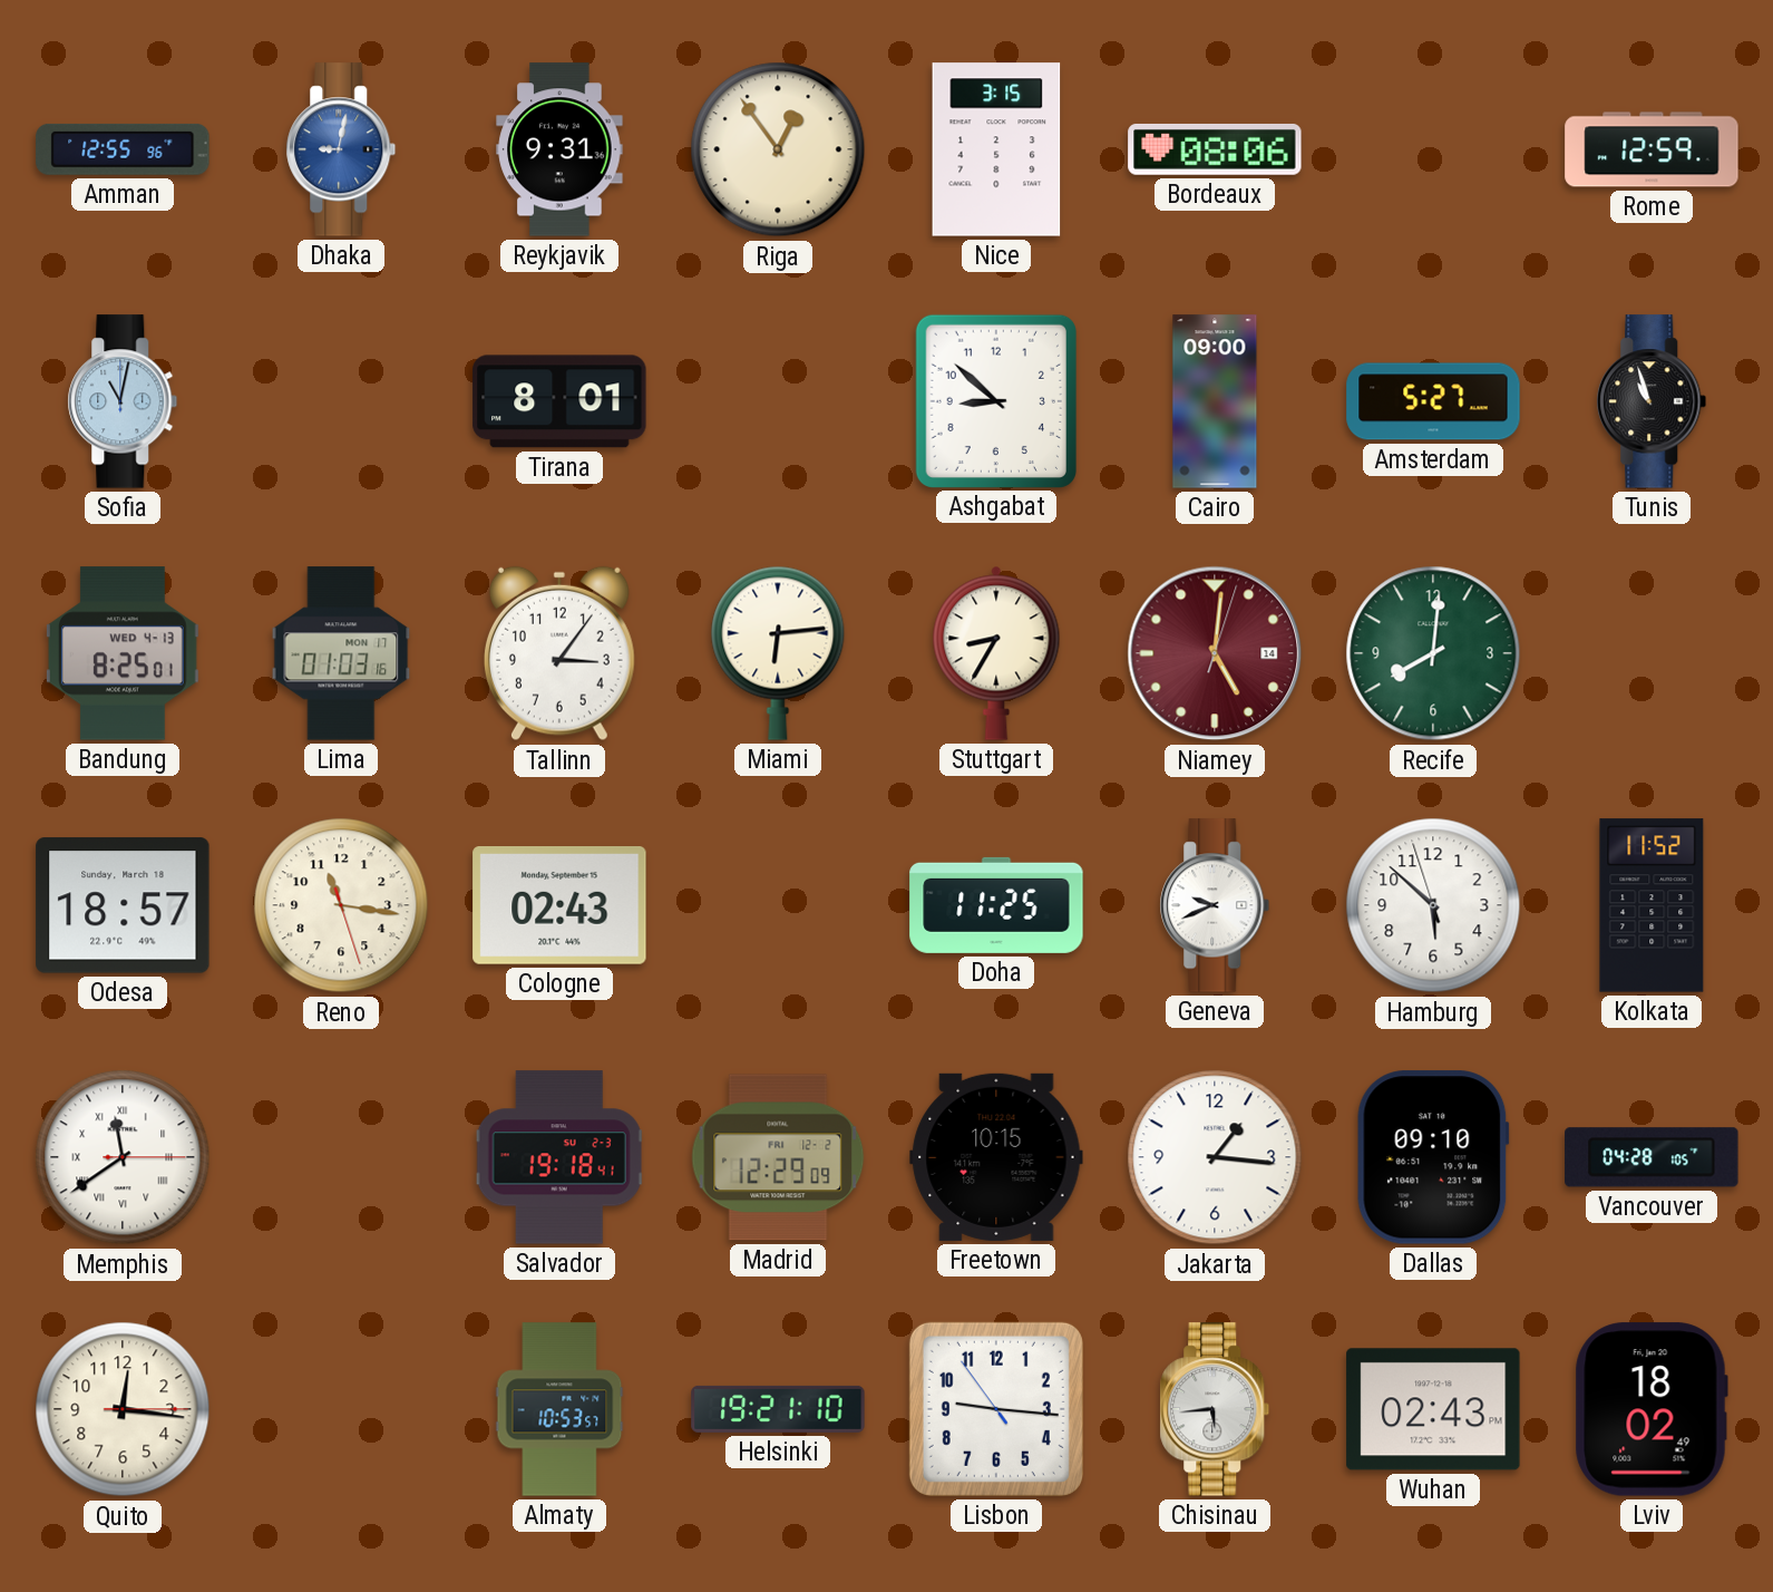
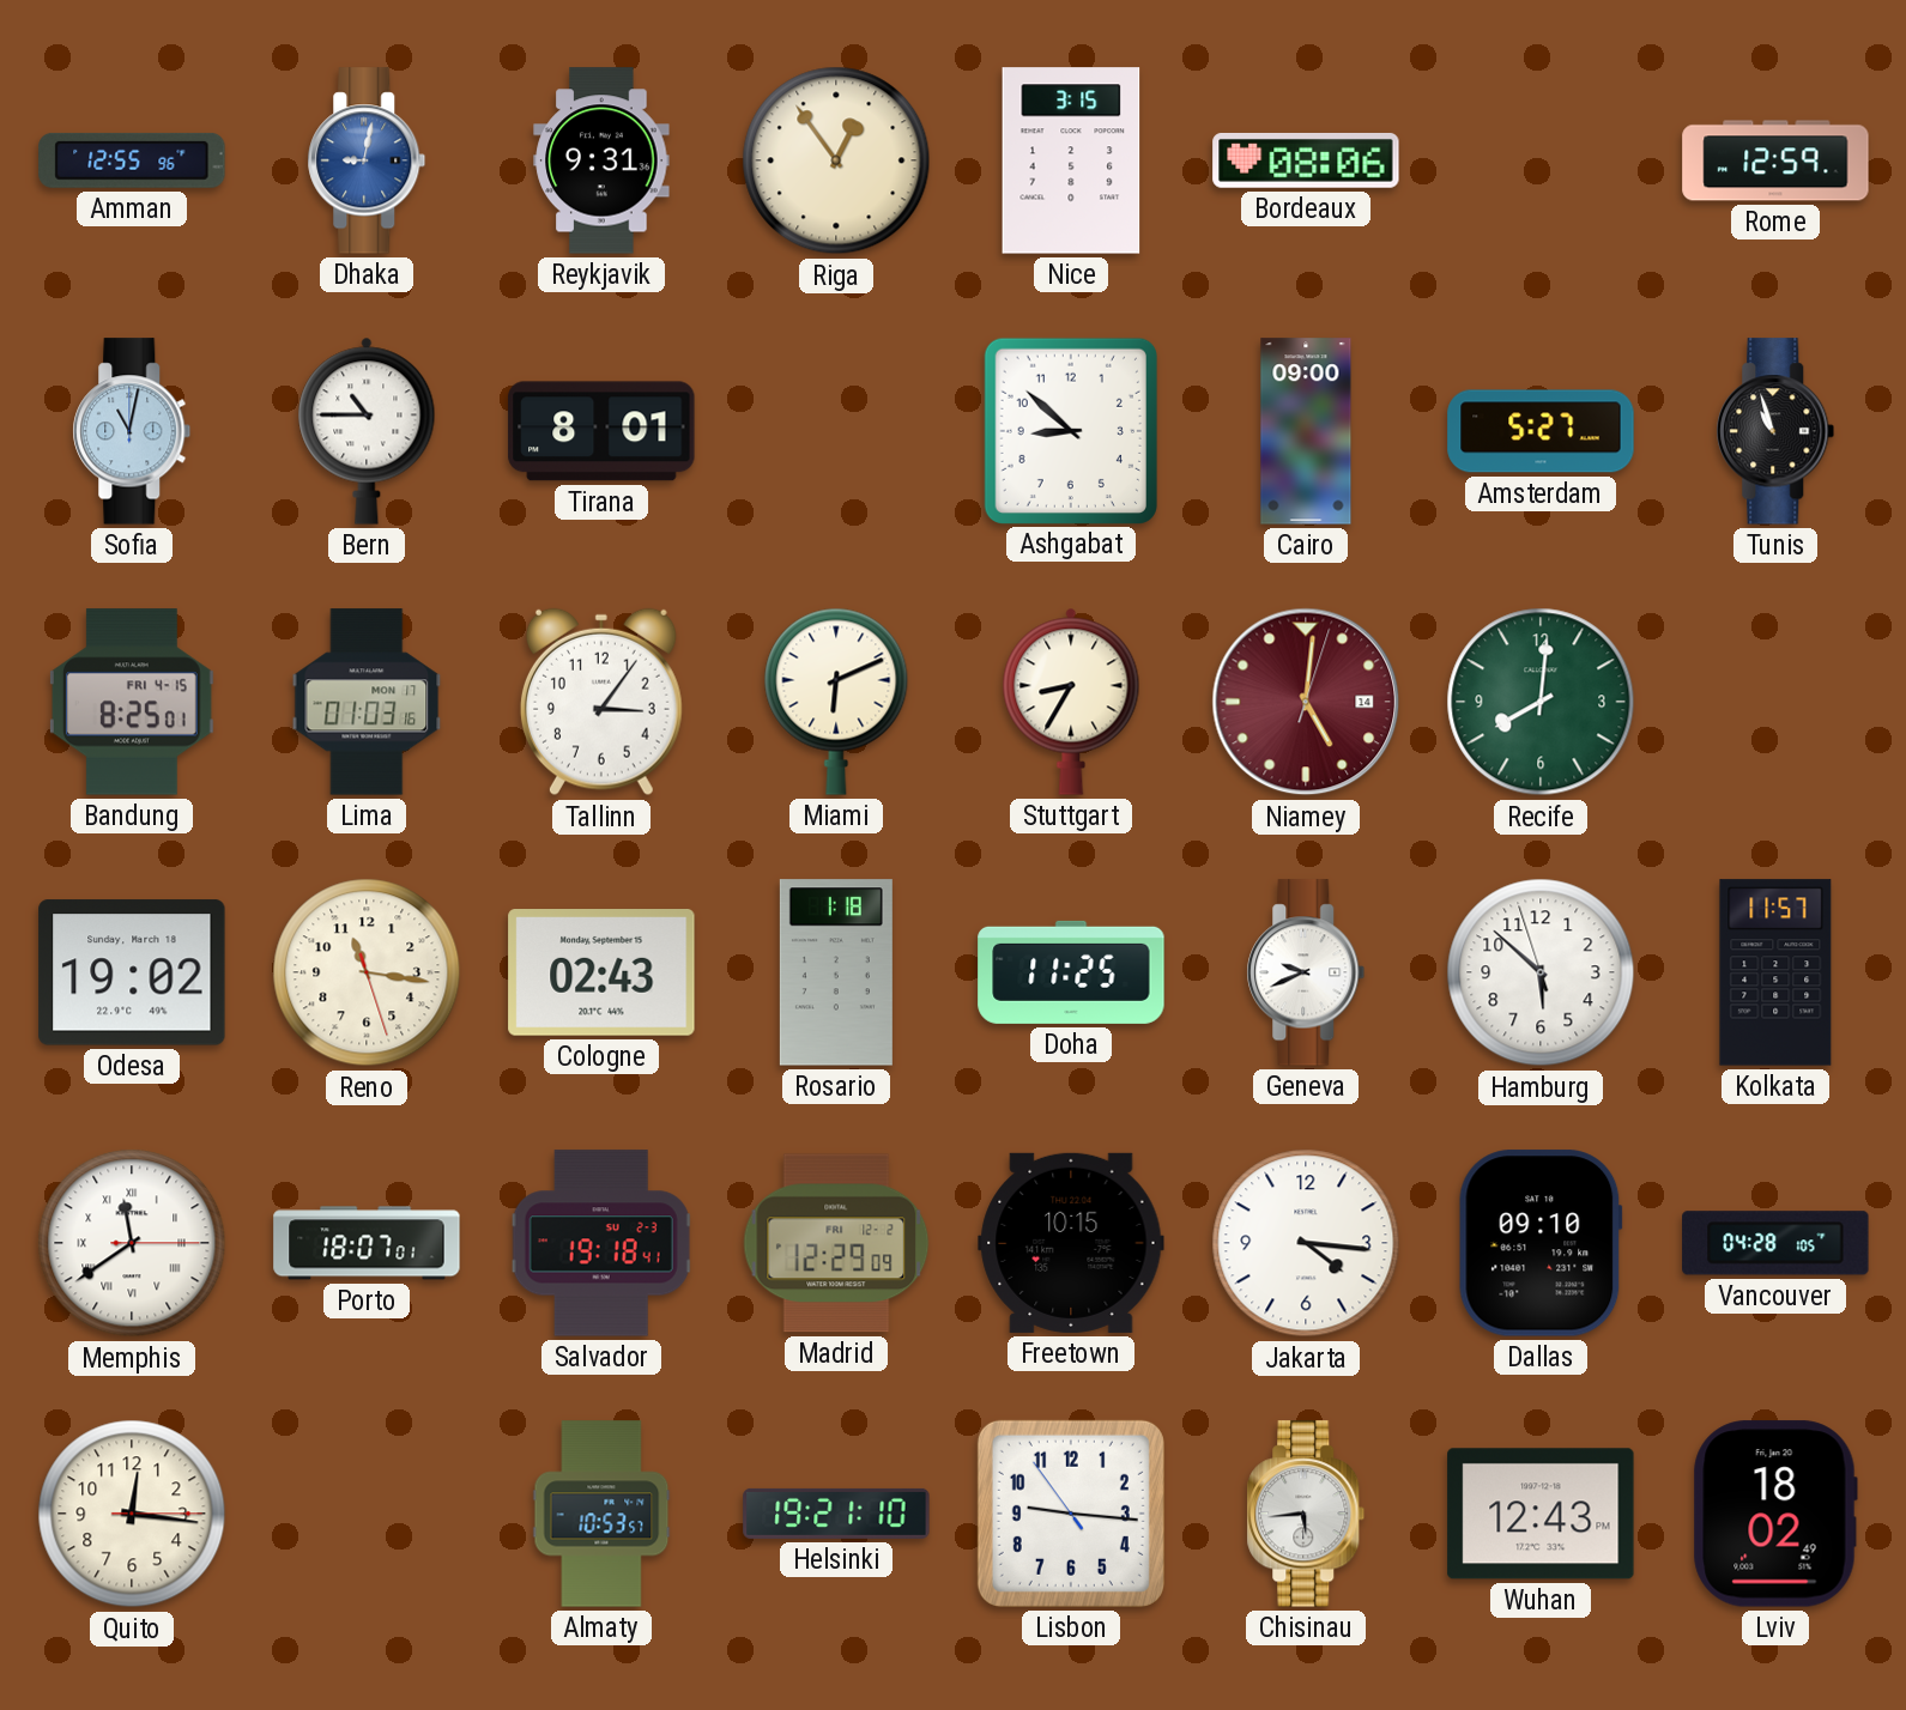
Bern: none -> 10:45 (367, 431)
Bandung date: WED 4-13 -> FRI 4-15 (132, 702)
Miami: 6:14 -> 6:11 (836, 702)
Odesa: 18:57 -> 19:02 (132, 972)
Rosario: none -> 1:18 (836, 972)
Kolkata: 11:52 -> 11:57 (1775, 972)
Porto: none -> 18:07 (367, 1243)
Jakarta: 1:16 -> 4:16 (1306, 1243)
Wuhan: 02:43 -> 12:43 (1541, 1514)
